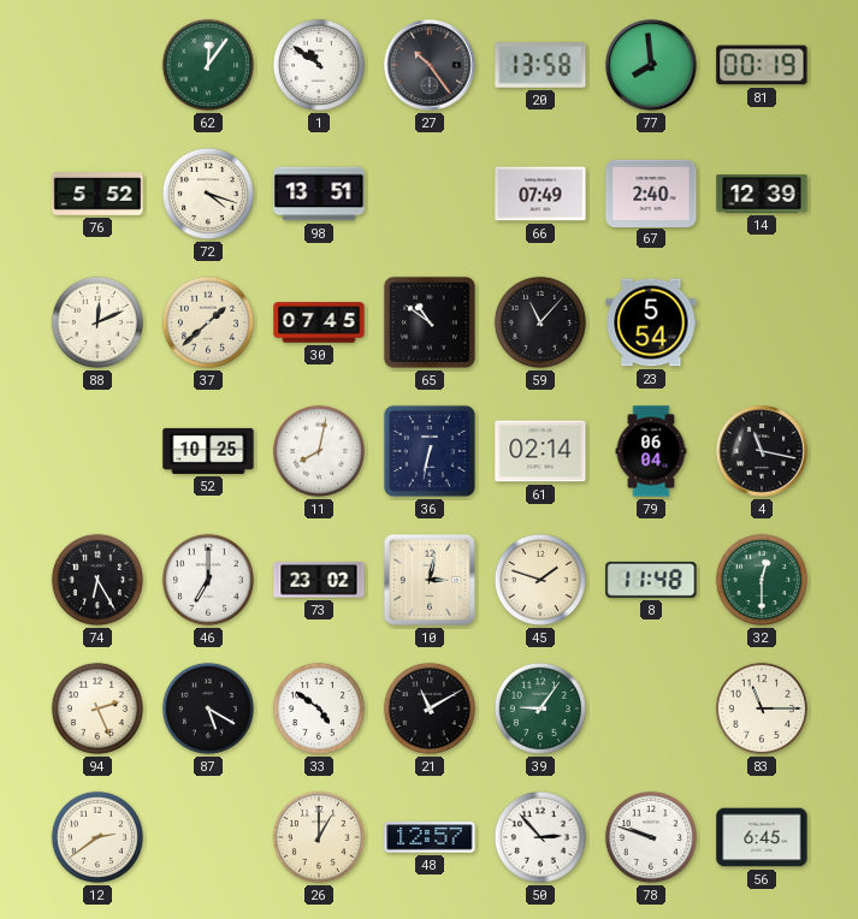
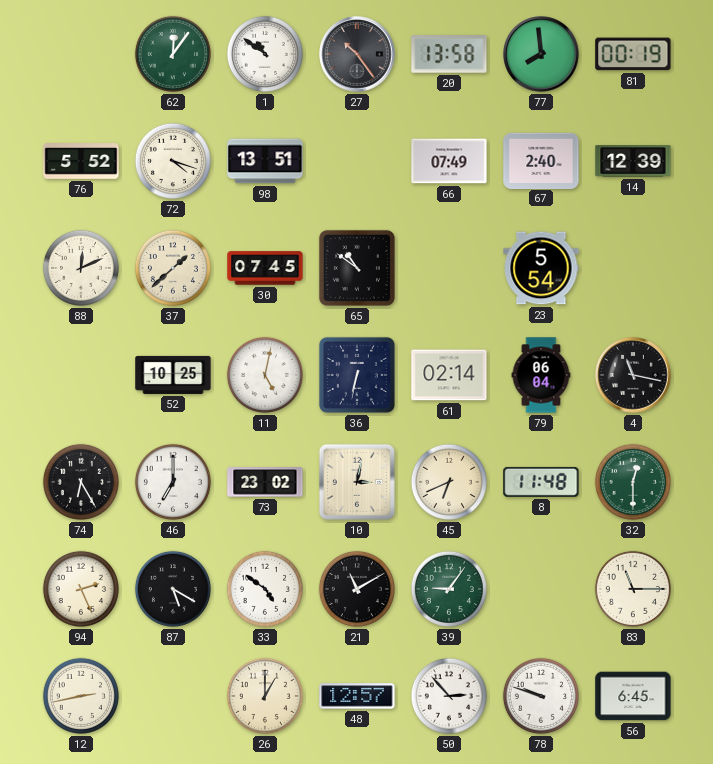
59: 11:07 -> none (540, 322)
11: 8:02 -> 5:02 (265, 375)
45: 1:48 -> 6:41 (449, 482)
12: 2:39 -> 2:43 (81, 696)
